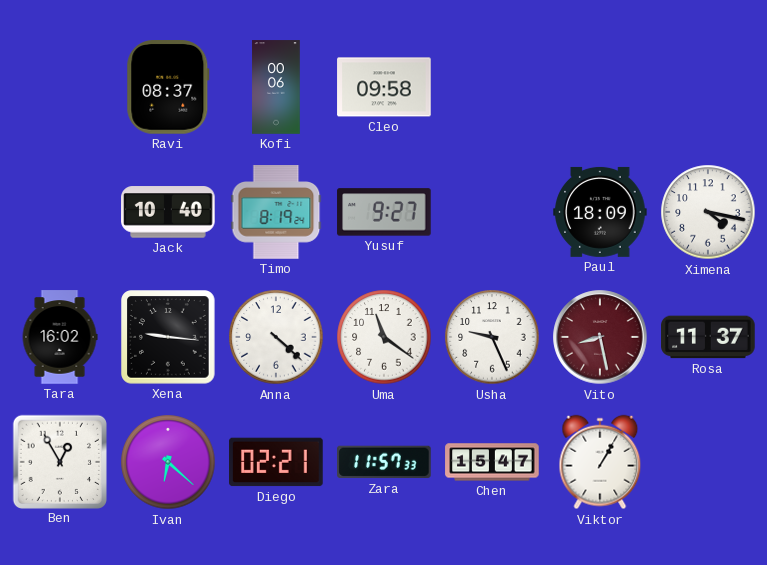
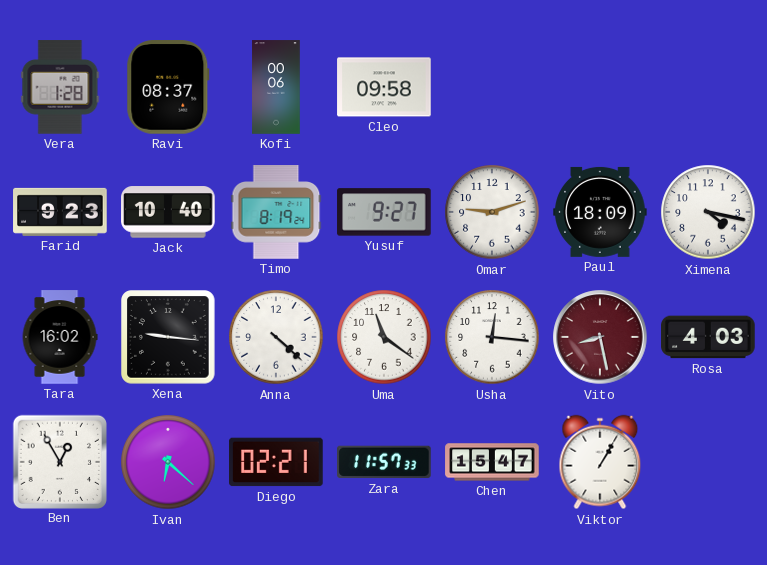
Vera: none -> 1:28 (60, 87)
Farid: none -> 9:23 (60, 212)
Omar: none -> 9:12 (492, 212)
Usha: 9:26 -> 12:16 (492, 337)
Rosa: 11:37 -> 4:03 (708, 337)
